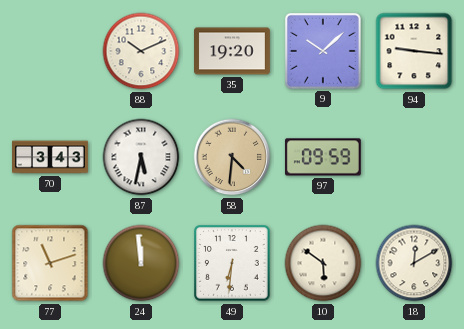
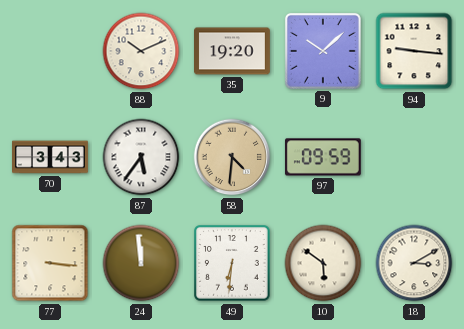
87: 5:32 -> 5:36 (141, 157)
77: 11:12 -> 3:16 (50, 263)
18: 12:10 -> 3:10 (414, 263)
